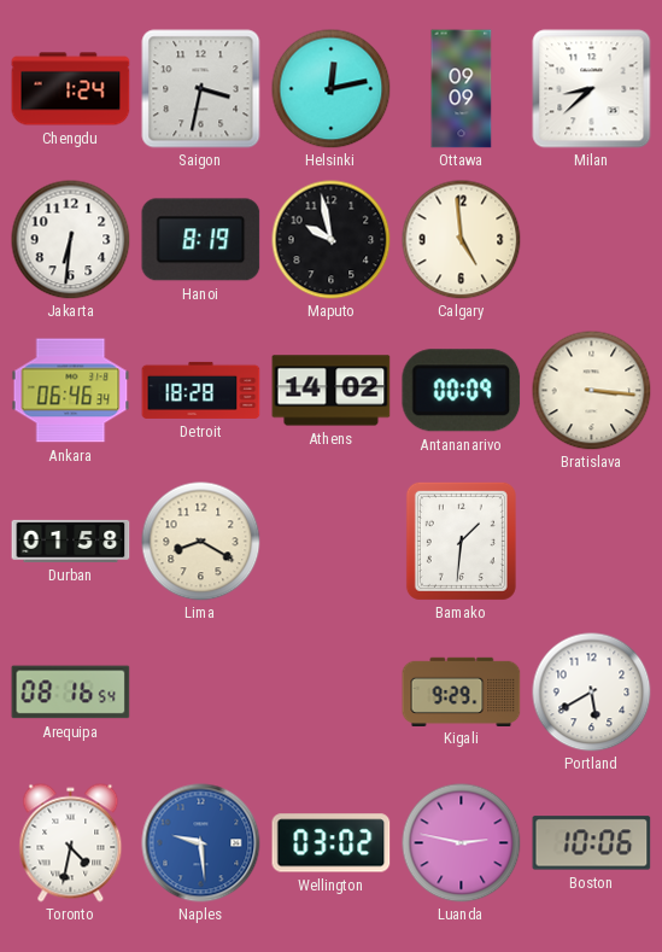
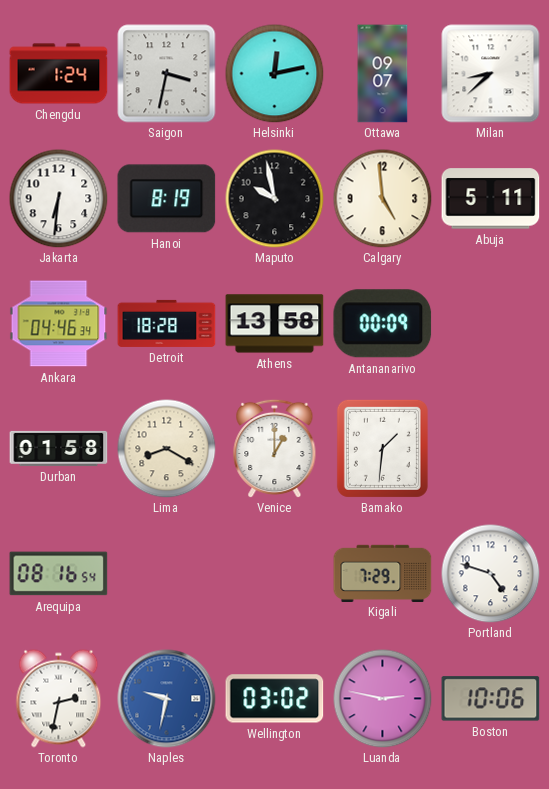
Ottawa: 09:09 -> 09:07 (383, 74)
Abuja: none -> 5:11 (491, 199)
Ankara: 06:46 -> 04:46 (59, 324)
Athens: 14:02 -> 13:58 (275, 324)
Bratislava: 3:16 -> none (592, 391)
Venice: none -> 1:00 (275, 448)
Kigali: 9:29 -> 7:29 (383, 573)
Portland: 5:40 -> 4:48 (491, 574)
Toronto: 4:32 -> 2:32 (59, 699)
Naples: 9:29 -> 9:32 (167, 699)
